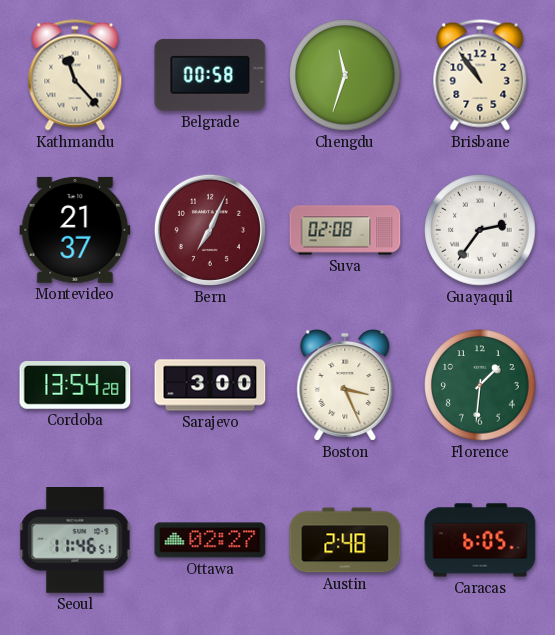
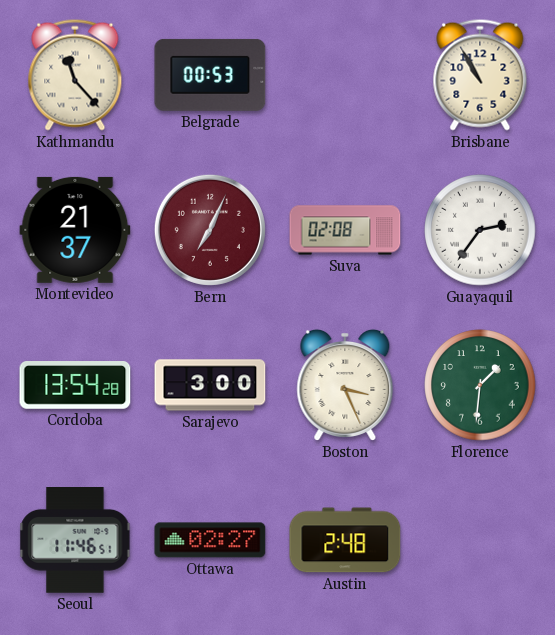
Belgrade: 00:58 -> 00:53 (210, 75)
Chengdu: 11:33 -> none (345, 75)
Brisbane: 10:54 -> 10:55 (480, 75)
Caracas: 6:05 -> none (480, 540)
